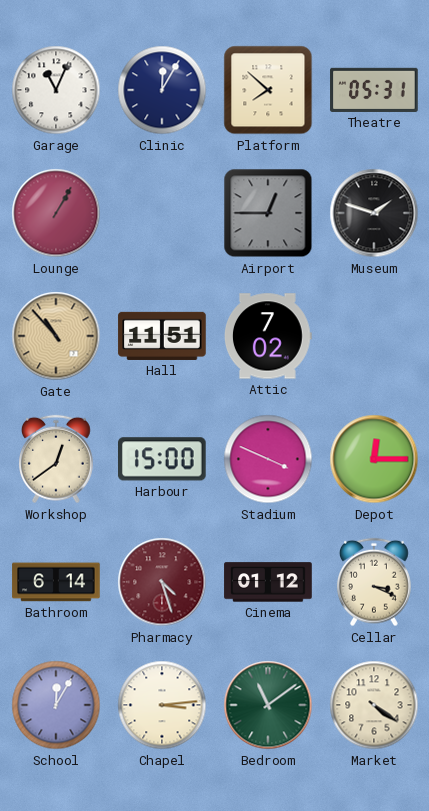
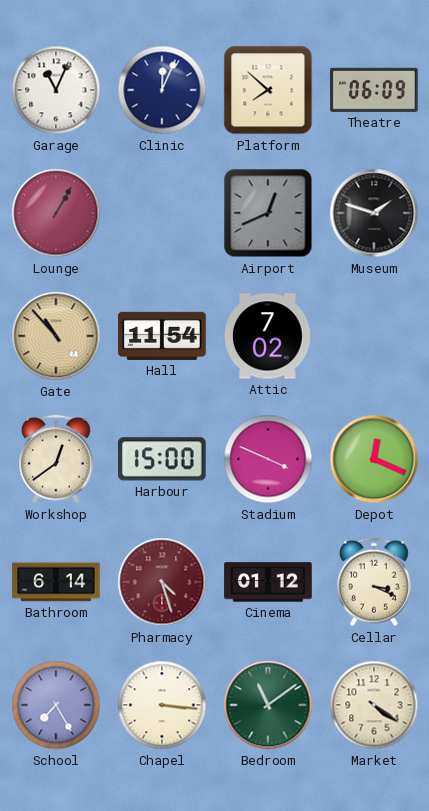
Clinic: 12:05 -> 12:04 (162, 90)
Theatre: 05:31 -> 06:09 (374, 90)
Airport: 12:45 -> 12:41 (268, 213)
Hall: 11:51 -> 11:54 (162, 336)
Depot: 12:15 -> 12:19 (374, 459)
School: 12:05 -> 7:25 (56, 705)
Chapel: 3:14 -> 3:16 (162, 705)
